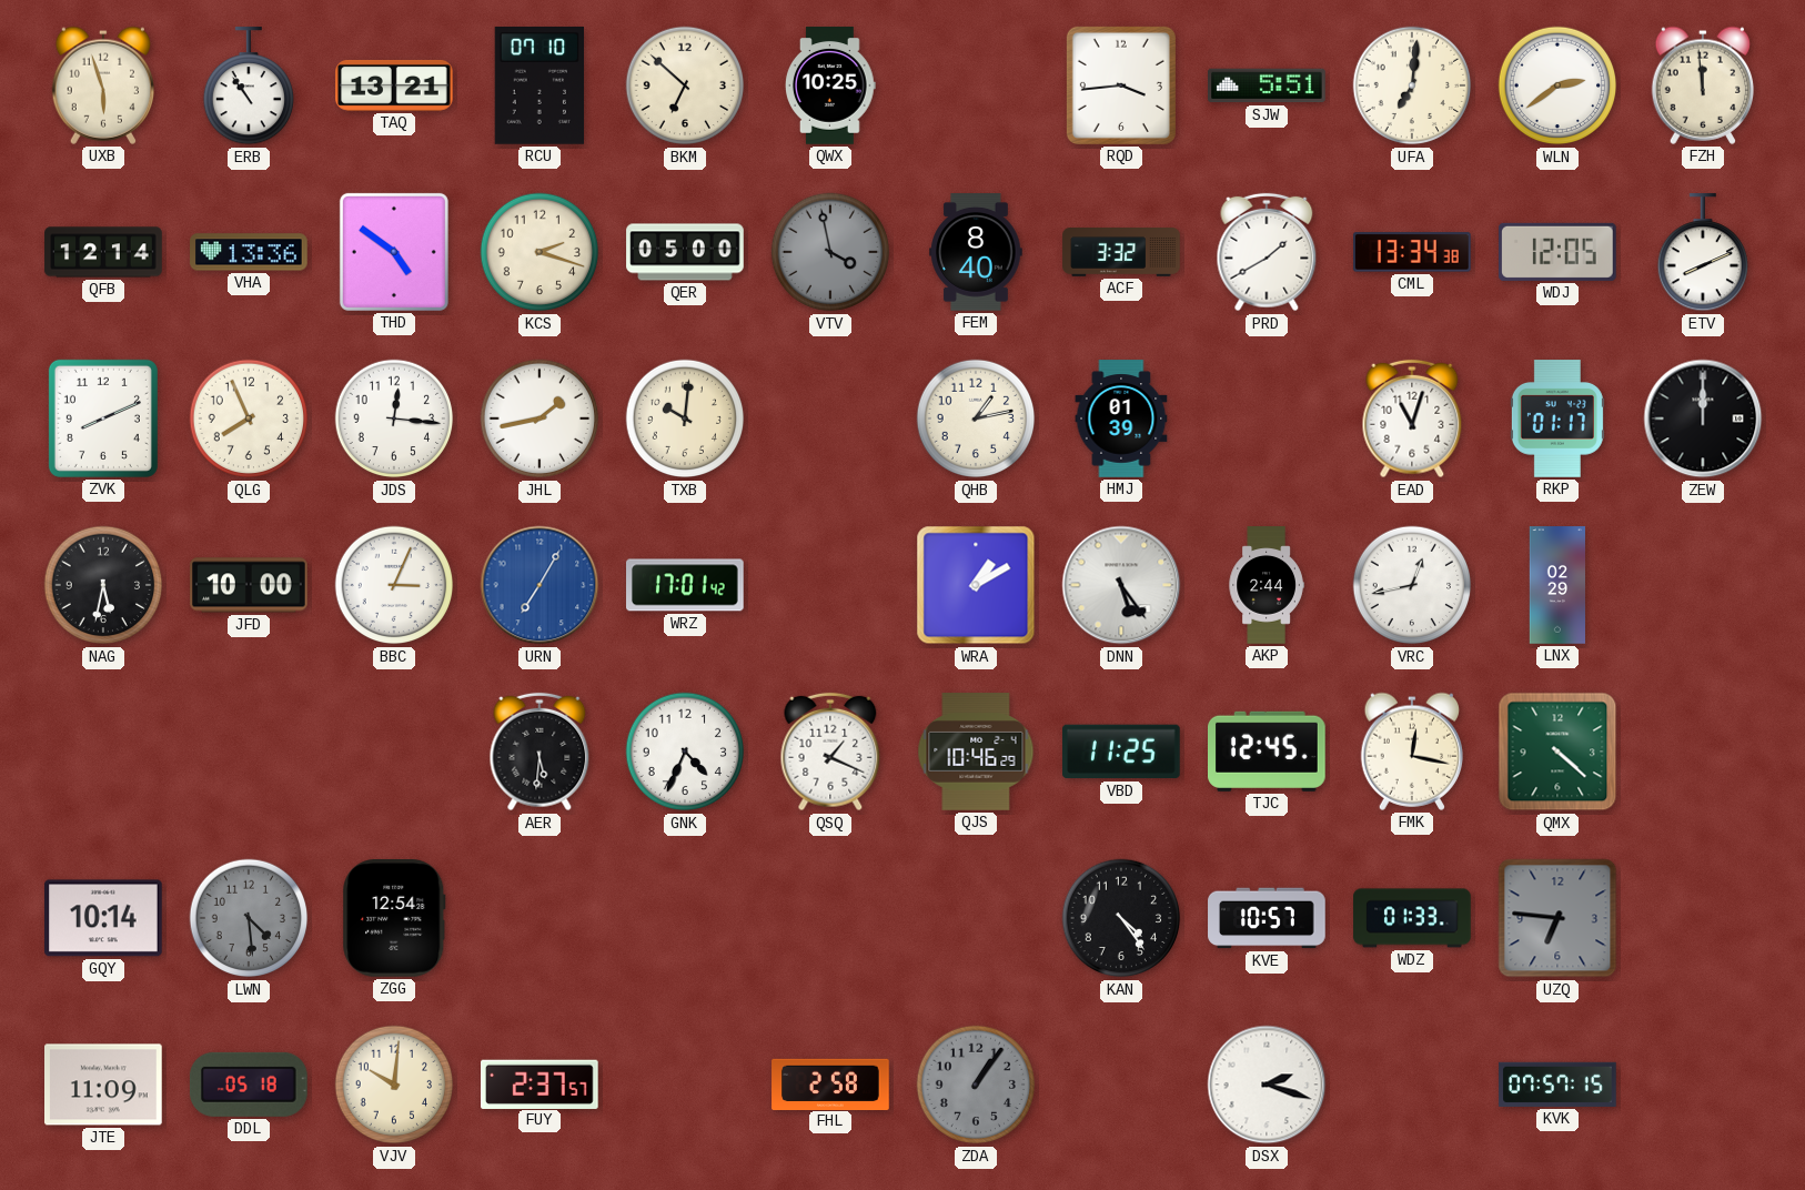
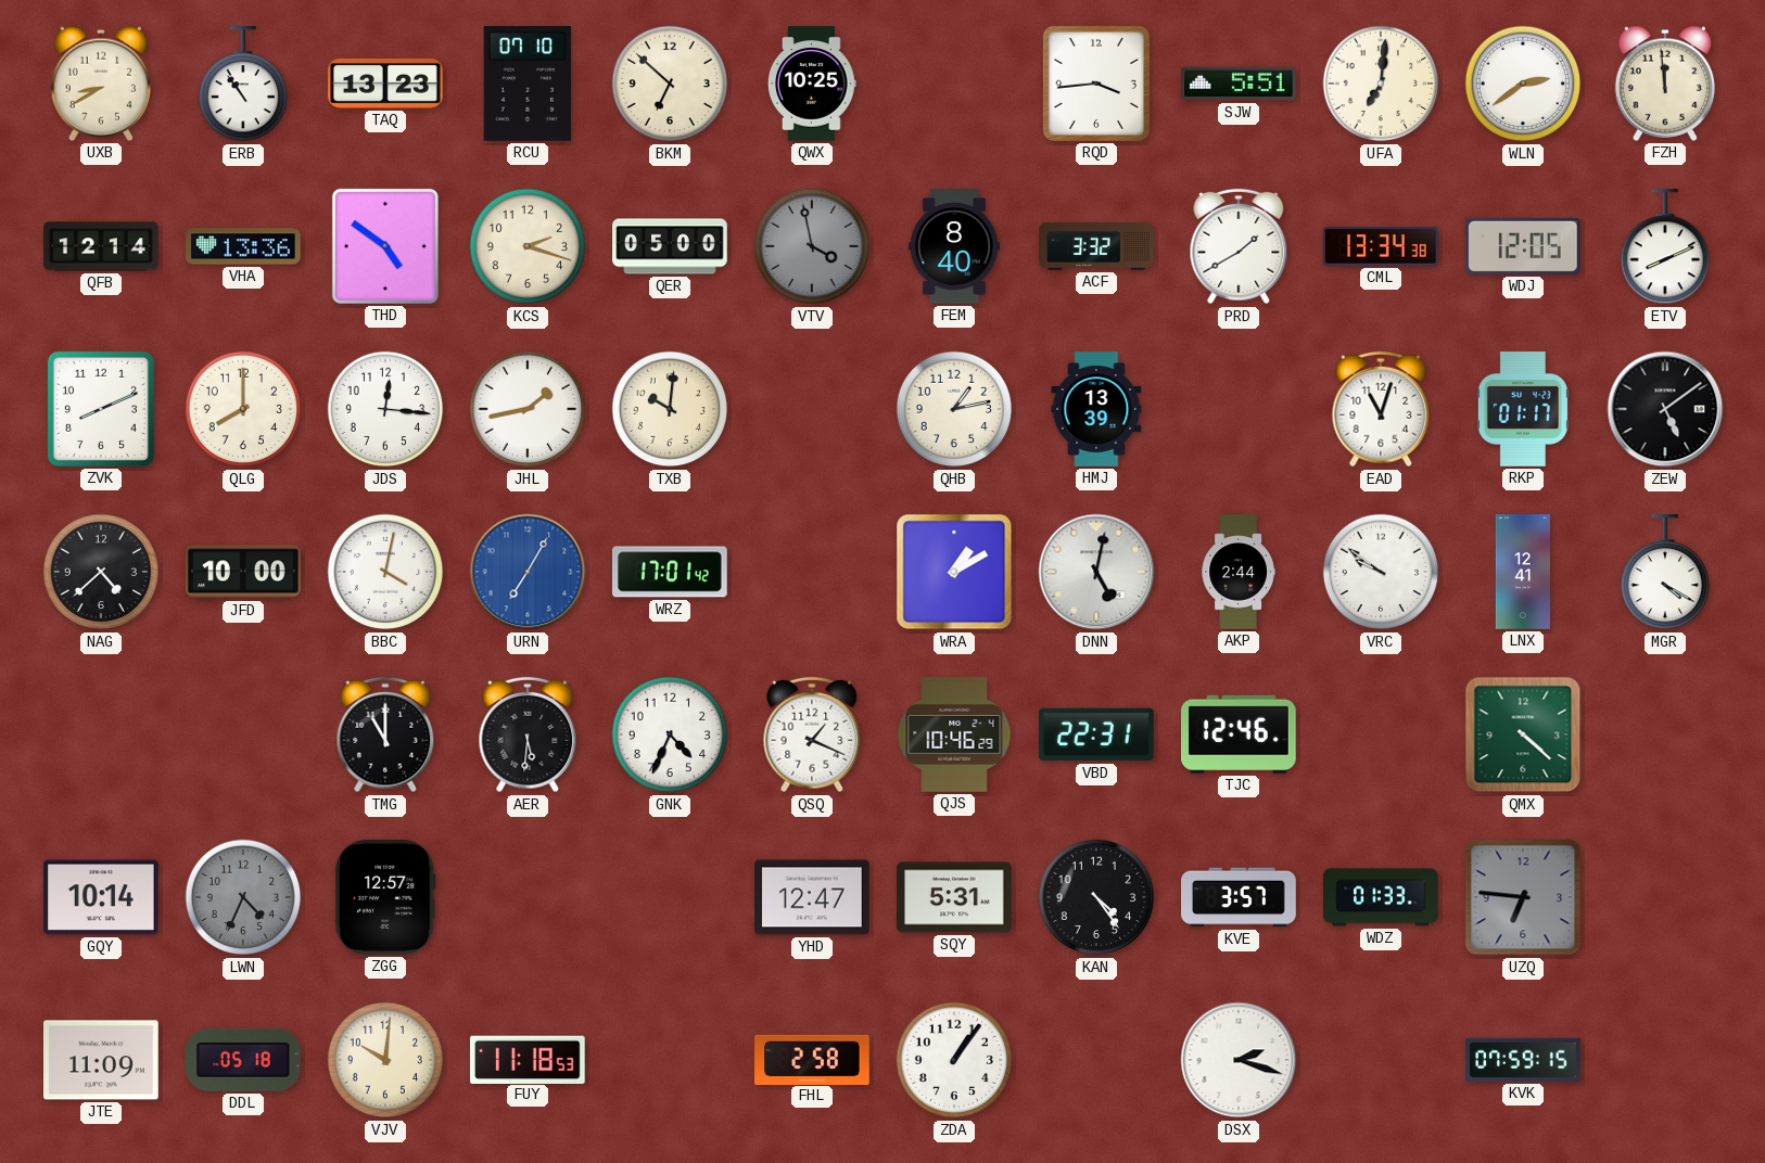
UXB: 5:57 -> 8:40 (100, 84)
TAQ: 13:21 -> 13:23 (385, 84)
QLG: 7:56 -> 8:00 (243, 409)
HMJ: 01:39 -> 13:39 (1096, 409)
ZEW: 12:00 -> 5:09 (1665, 409)
NAG: 5:32 -> 4:38 (101, 572)
BBC: 3:04 -> 4:02 (385, 572)
DNN: 5:24 -> 5:02 (1096, 572)
VRC: 12:43 -> 9:51 (1381, 572)
LNX: 02:29 -> 12:41 (1522, 572)
MGR: none -> 4:20 (1664, 573)
TMG: none -> 11:00 (385, 734)
VBD: 11:25 -> 22:31 (1097, 734)
TJC: 12:45 -> 12:46 (1240, 734)
FMK: 12:17 -> none (1411, 752)
LWN: 4:29 -> 4:34 (243, 897)
ZGG: 12:54 -> 12:57 (385, 898)
YHD: none -> 12:47 (812, 897)
SQY: none -> 5:31 (954, 897)
KVE: 10:57 -> 3:57 (1239, 897)
FUY: 2:37 -> 11:18 (529, 1059)
ZDA dial: grey -> white (954, 1060)
KVK: 07:57 -> 07:59 (1523, 1060)
